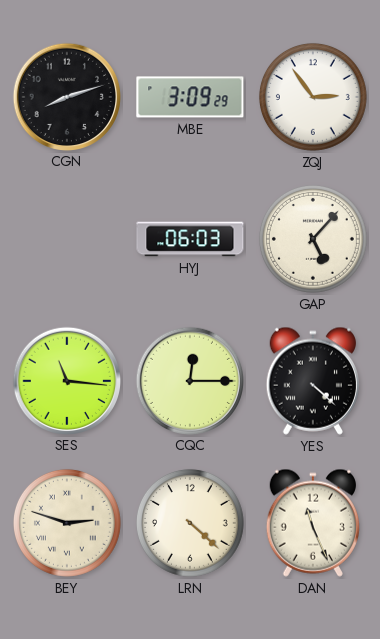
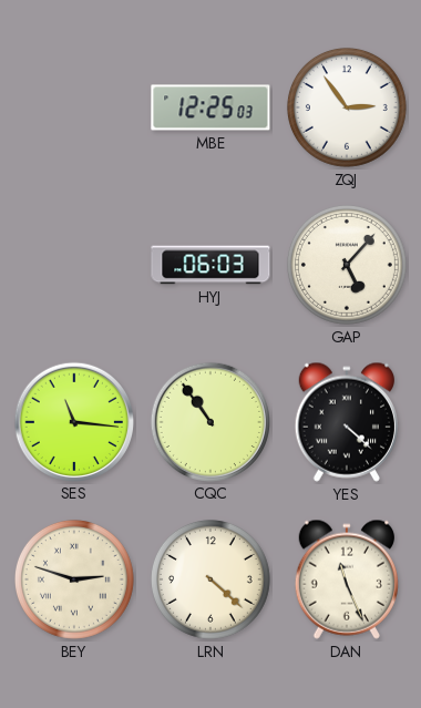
CGN: 8:12 -> none (66, 96)
MBE: 3:09 -> 12:25 (210, 107)
CQC: 12:15 -> 10:54 (209, 421)
